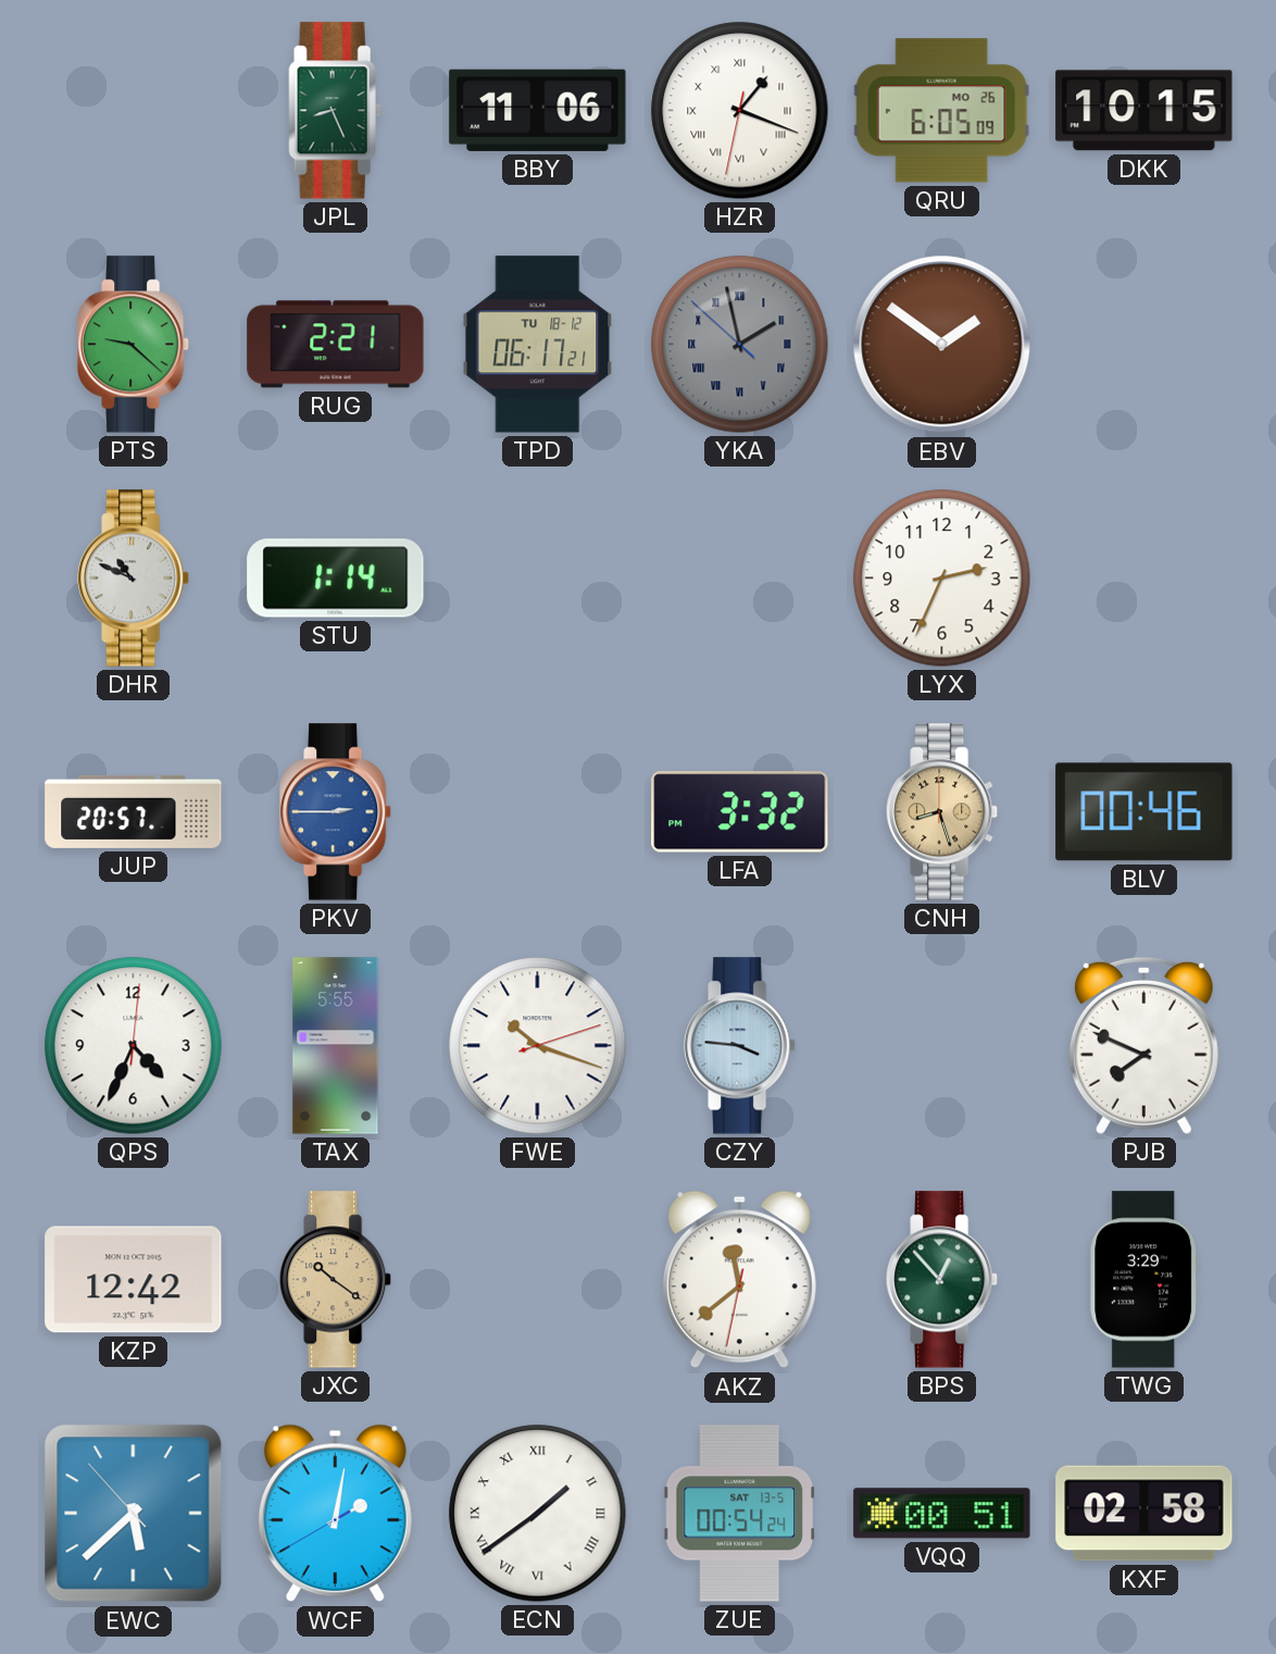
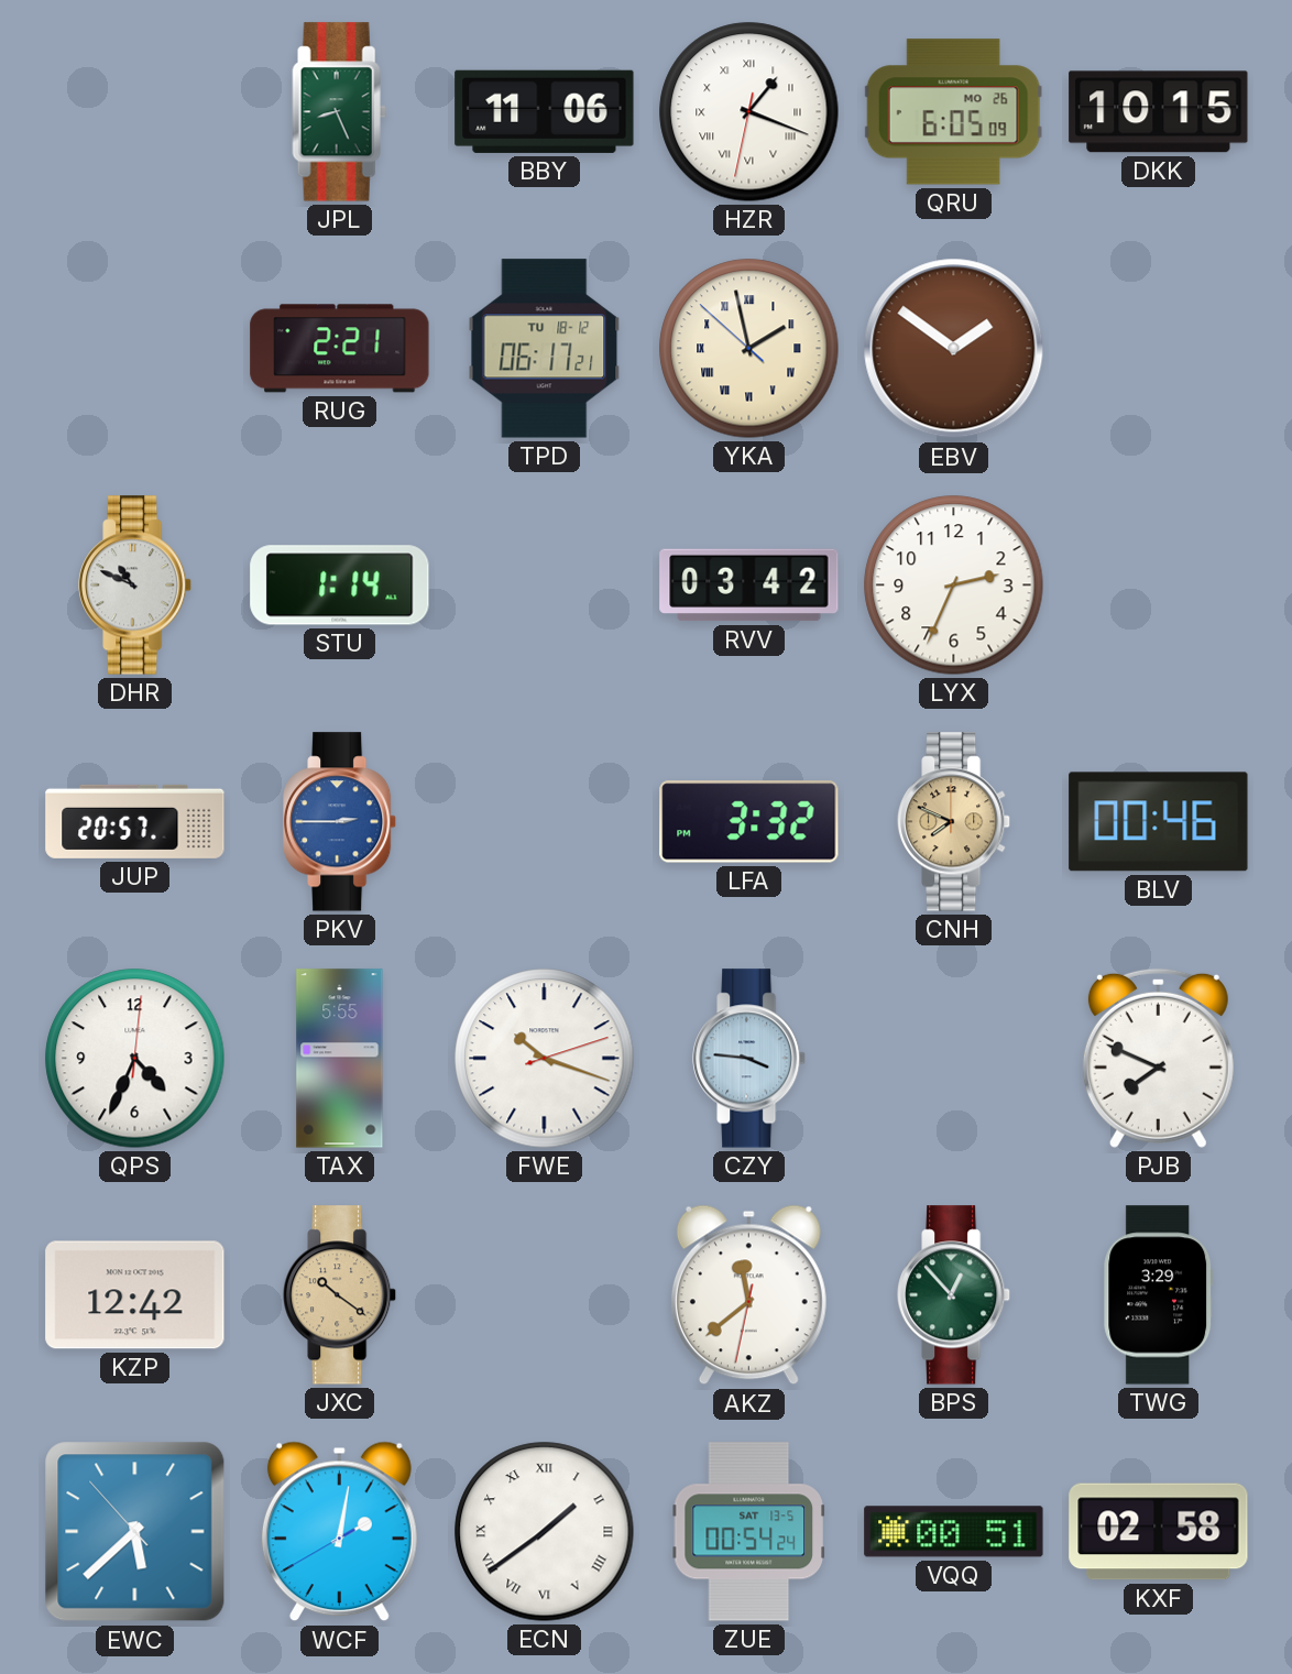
PTS: 9:22 -> none (135, 345)
YKA dial: grey -> cream (749, 349)
RVV: none -> 03:42 (749, 586)
CNH: 8:27 -> 7:49 (955, 822)
